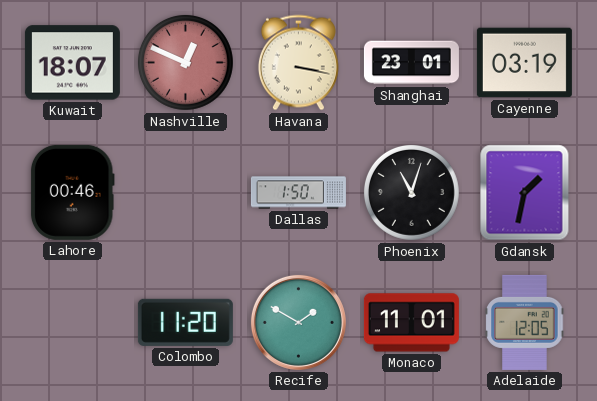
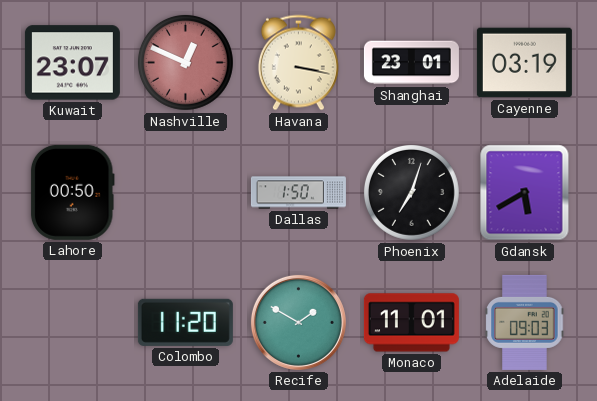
Kuwait: 18:07 -> 23:07 (72, 63)
Lahore: 00:46 -> 00:50 (72, 192)
Phoenix: 11:03 -> 7:03 (411, 192)
Gdansk: 1:32 -> 5:40 (525, 193)
Adelaide: 12:05 -> 09:03 (525, 322)
